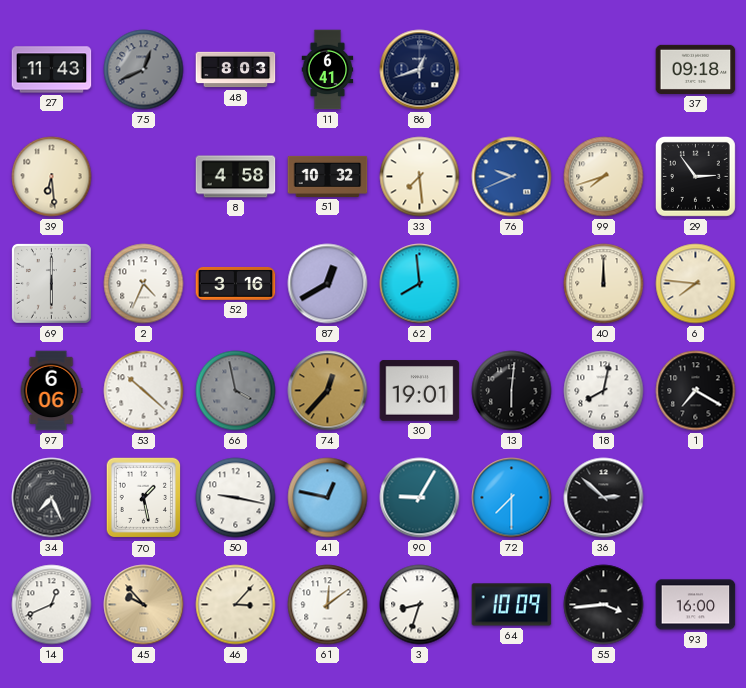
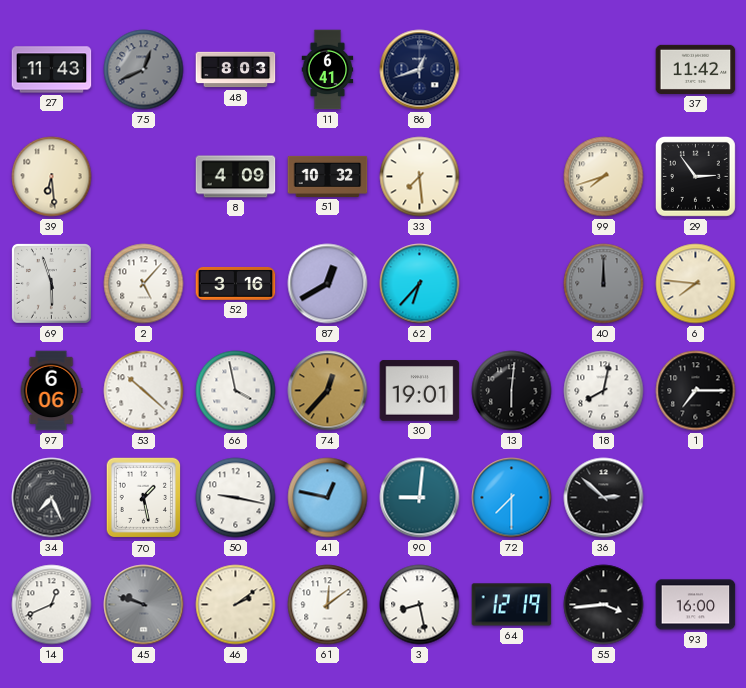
37: 09:18 -> 11:42 (696, 69)
8: 4:58 -> 4:09 (236, 177)
76: 9:41 -> none (512, 177)
69: 6:00 -> 5:57 (52, 284)
2: 4:34 -> 5:07 (144, 284)
62: 7:59 -> 6:37 (420, 284)
40 dial: cream -> grey (604, 284)
66 dial: grey -> white (236, 391)
1: 7:20 -> 7:15 (696, 391)
90: 9:05 -> 9:01 (420, 498)
45: 9:53 -> 9:48 (144, 605)
45 dial: champagne -> grey (144, 605)
46: 3:07 -> 2:09 (236, 605)
3: 8:33 -> 8:28 (420, 605)
64: 10:09 -> 12:19 (512, 605)
